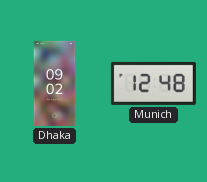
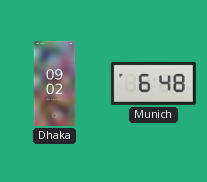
Munich: 12:48 -> 6:48 (153, 83)
